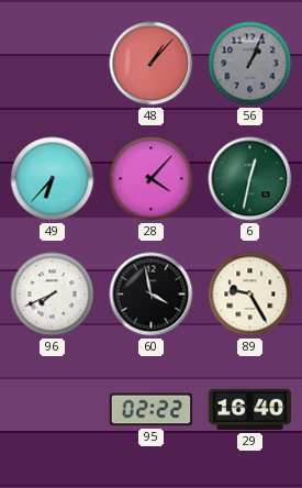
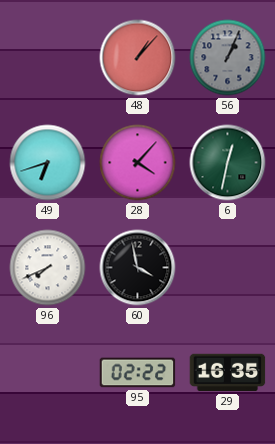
49: 6:37 -> 6:42 (48, 163)
89: 9:25 -> none (250, 295)
29: 16:40 -> 16:35 (228, 373)
